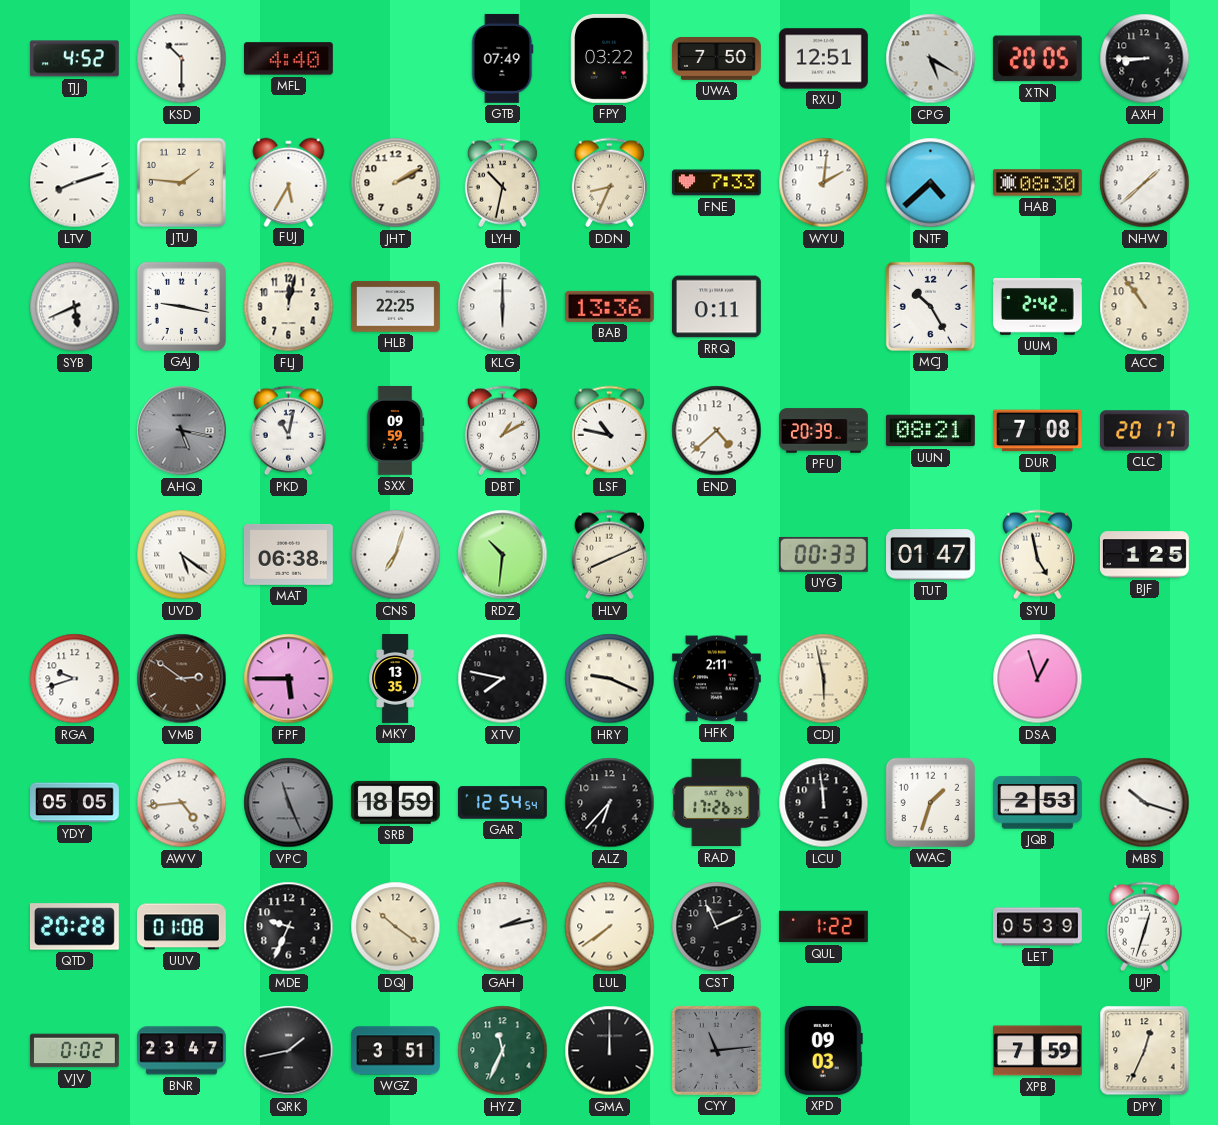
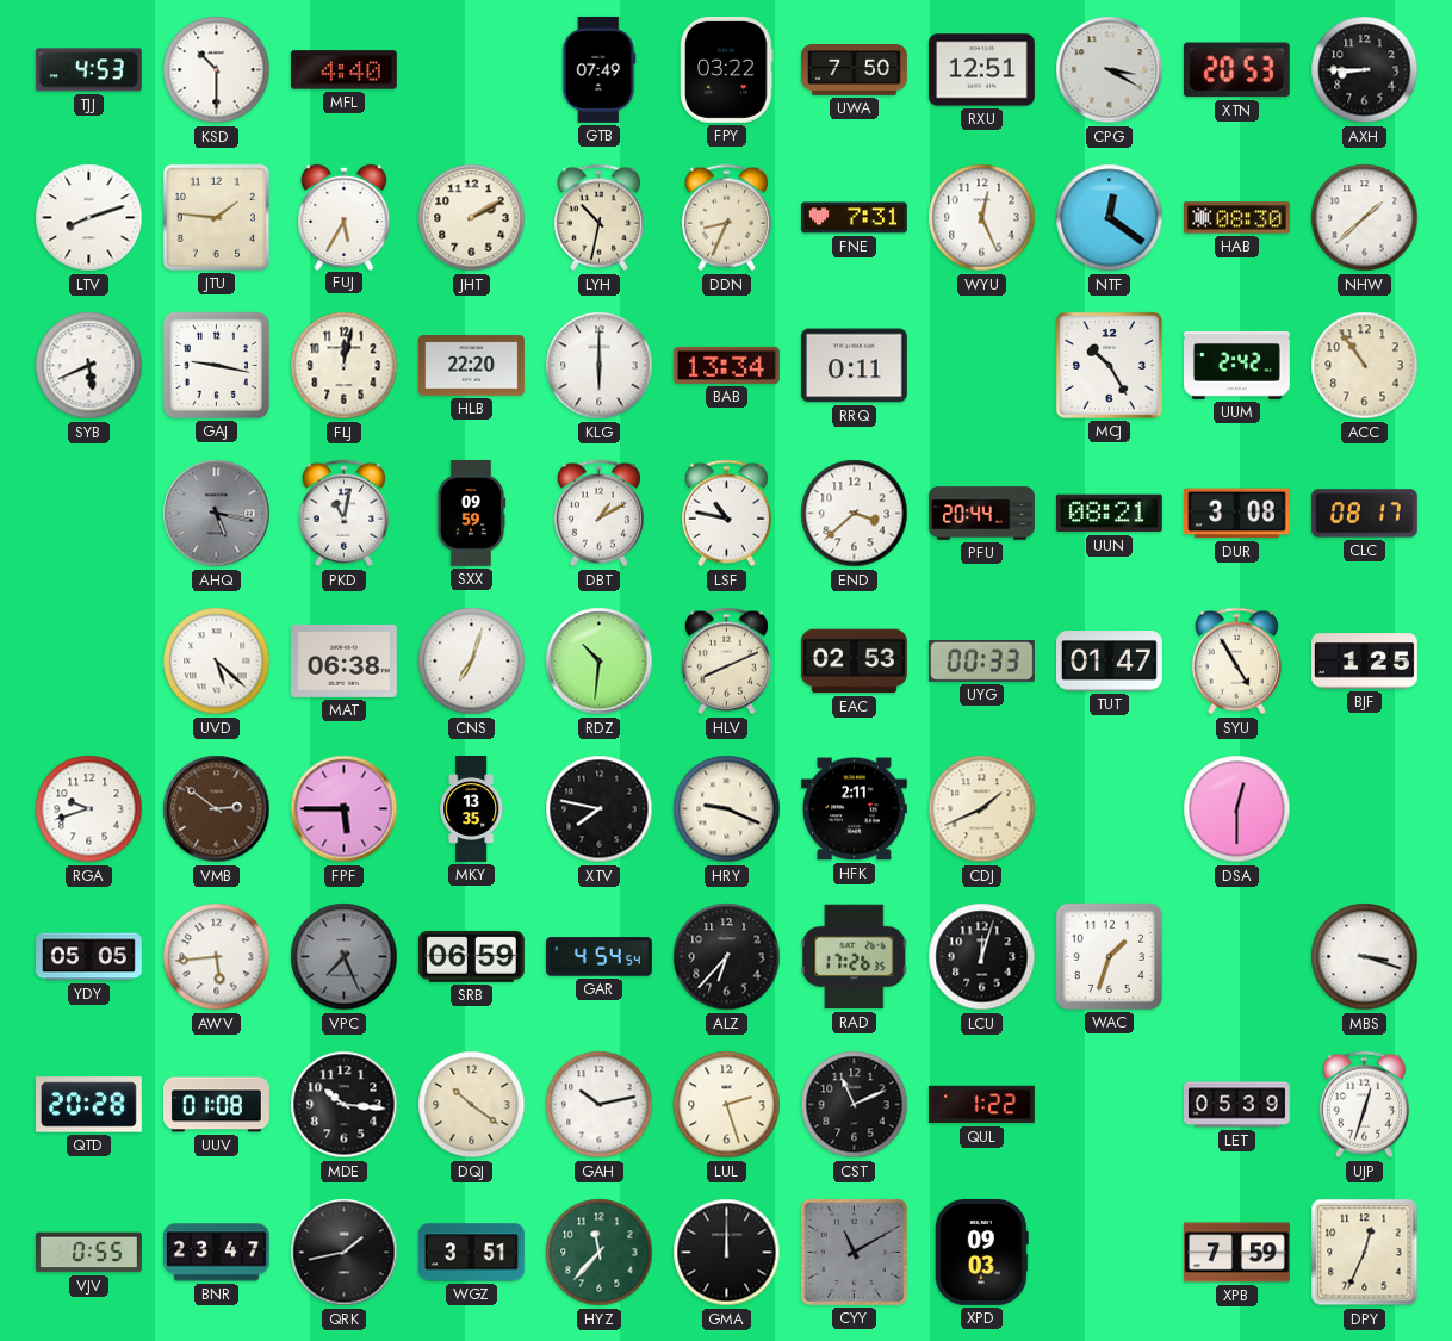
TJJ: 4:52 -> 4:53 (88, 70)
CPG: 5:20 -> 3:20 (1110, 70)
XTN: 20:05 -> 20:53 (1236, 70)
FNE: 7:33 -> 7:31 (854, 218)
WYU: 2:01 -> 12:26 (982, 218)
NTF: 4:38 -> 12:21 (1110, 218)
HLB: 22:25 -> 22:20 (471, 366)
BAB: 13:36 -> 13:34 (726, 365)
END: 4:38 -> 3:38 (855, 514)
PFU: 20:39 -> 20:44 (982, 514)
DUR: 7:08 -> 3:08 (1236, 514)
CLC: 20:17 -> 08:17 (1364, 514)
UVD: 5:21 -> 5:22 (217, 662)
EAC: none -> 02:53 (854, 662)
SYU: 4:58 -> 4:55 (1236, 662)
CDJ: 5:58 -> 1:41 (982, 809)
DSA: 12:57 -> 12:30 (1237, 809)
AWV: 4:44 -> 5:44 (217, 957)
VPC: 11:26 -> 7:26 (345, 957)
SRB: 18:59 -> 06:59 (471, 956)
GAR: 12:54 -> 4:54 (598, 957)
LCU: 11:59 -> 12:03 (982, 957)
JQB: 2:53 -> none (1037, 803)
MBS: 10:18 -> 3:18 (1365, 957)
MDE: 9:34 -> 10:16 (345, 1105)
GAH: 2:13 -> 10:13 (600, 1105)
LUL: 7:39 -> 2:27 (727, 1105)
VJV: 0:02 -> 0:55 (88, 1253)
HYZ: 11:34 -> 11:37 (600, 1253)
CYY: 11:14 -> 11:10 (854, 1252)
